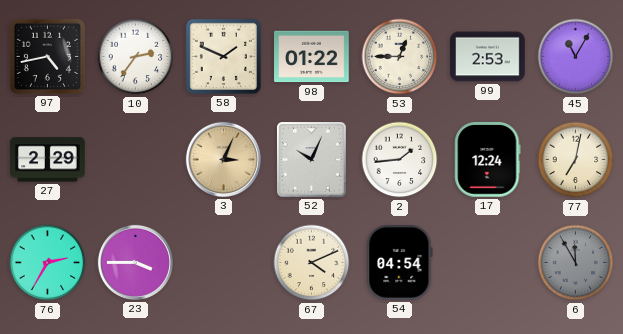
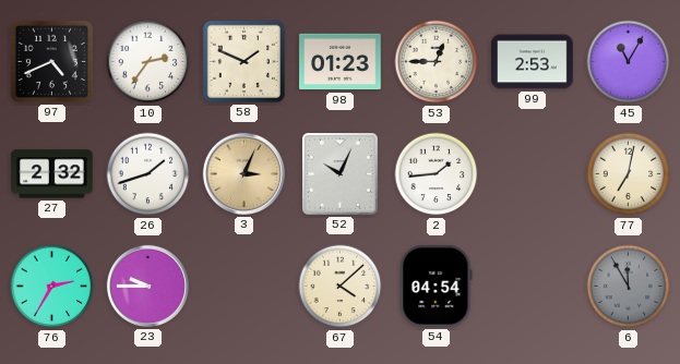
97: 4:43 -> 4:41 (51, 61)
98: 01:22 -> 01:23 (341, 62)
27: 2:29 -> 2:32 (52, 174)
26: none -> 1:42 (148, 174)
17: 12:24 -> none (488, 160)
23: 3:45 -> 9:45 (147, 286)
67: 4:11 -> 4:08 (341, 287)
